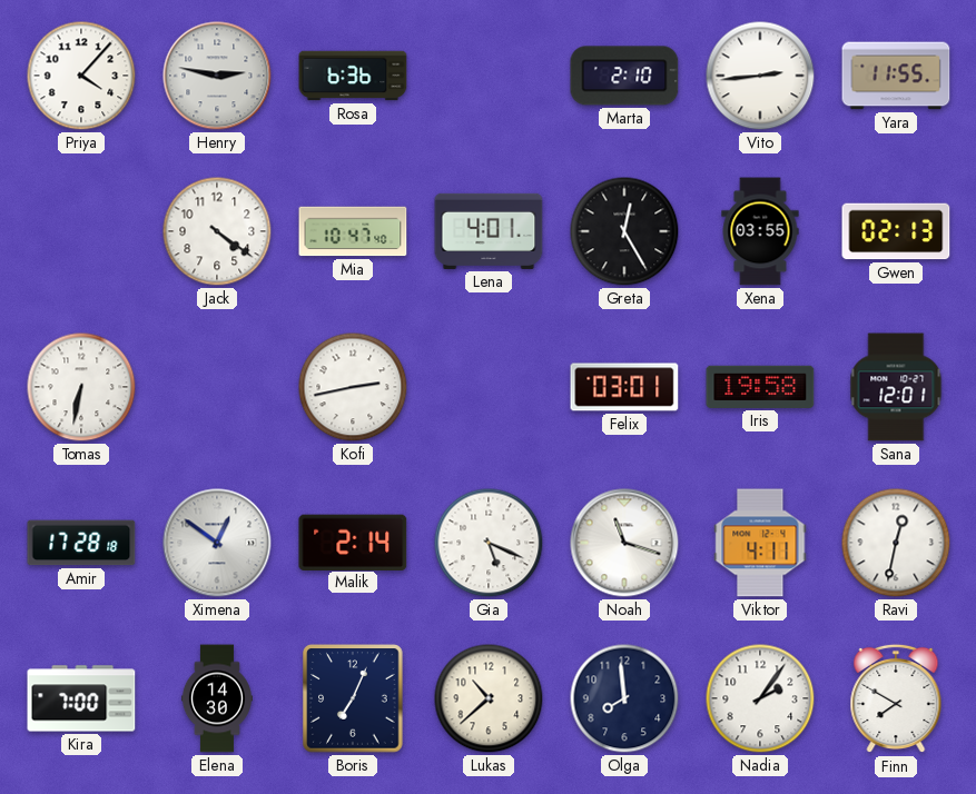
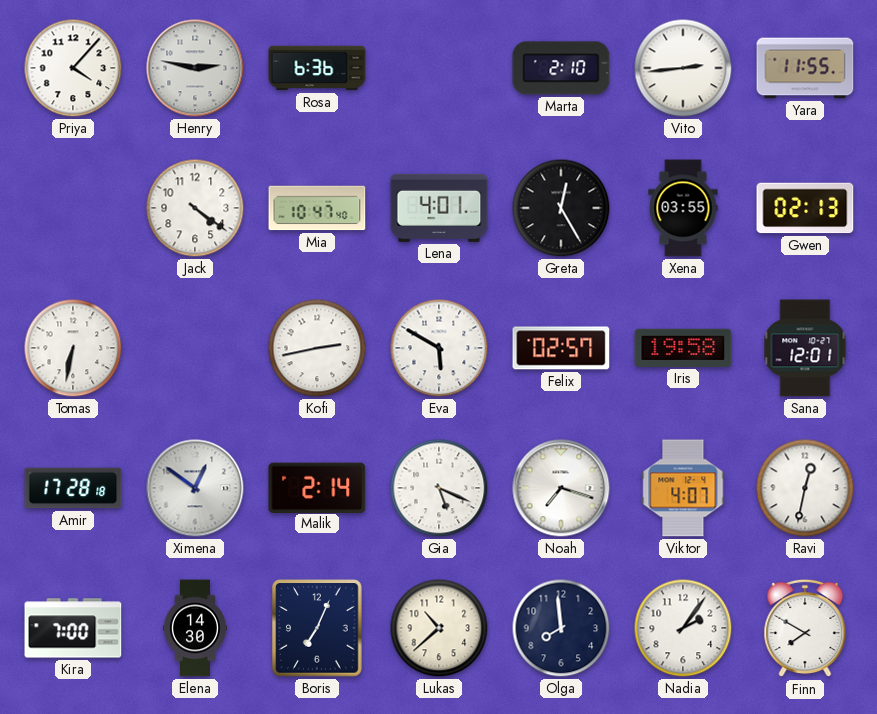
Eva: none -> 5:50 (439, 348)
Felix: 03:01 -> 02:57 (561, 348)
Noah: 11:18 -> 7:18 (561, 488)
Viktor: 4:11 -> 4:07 (683, 488)
